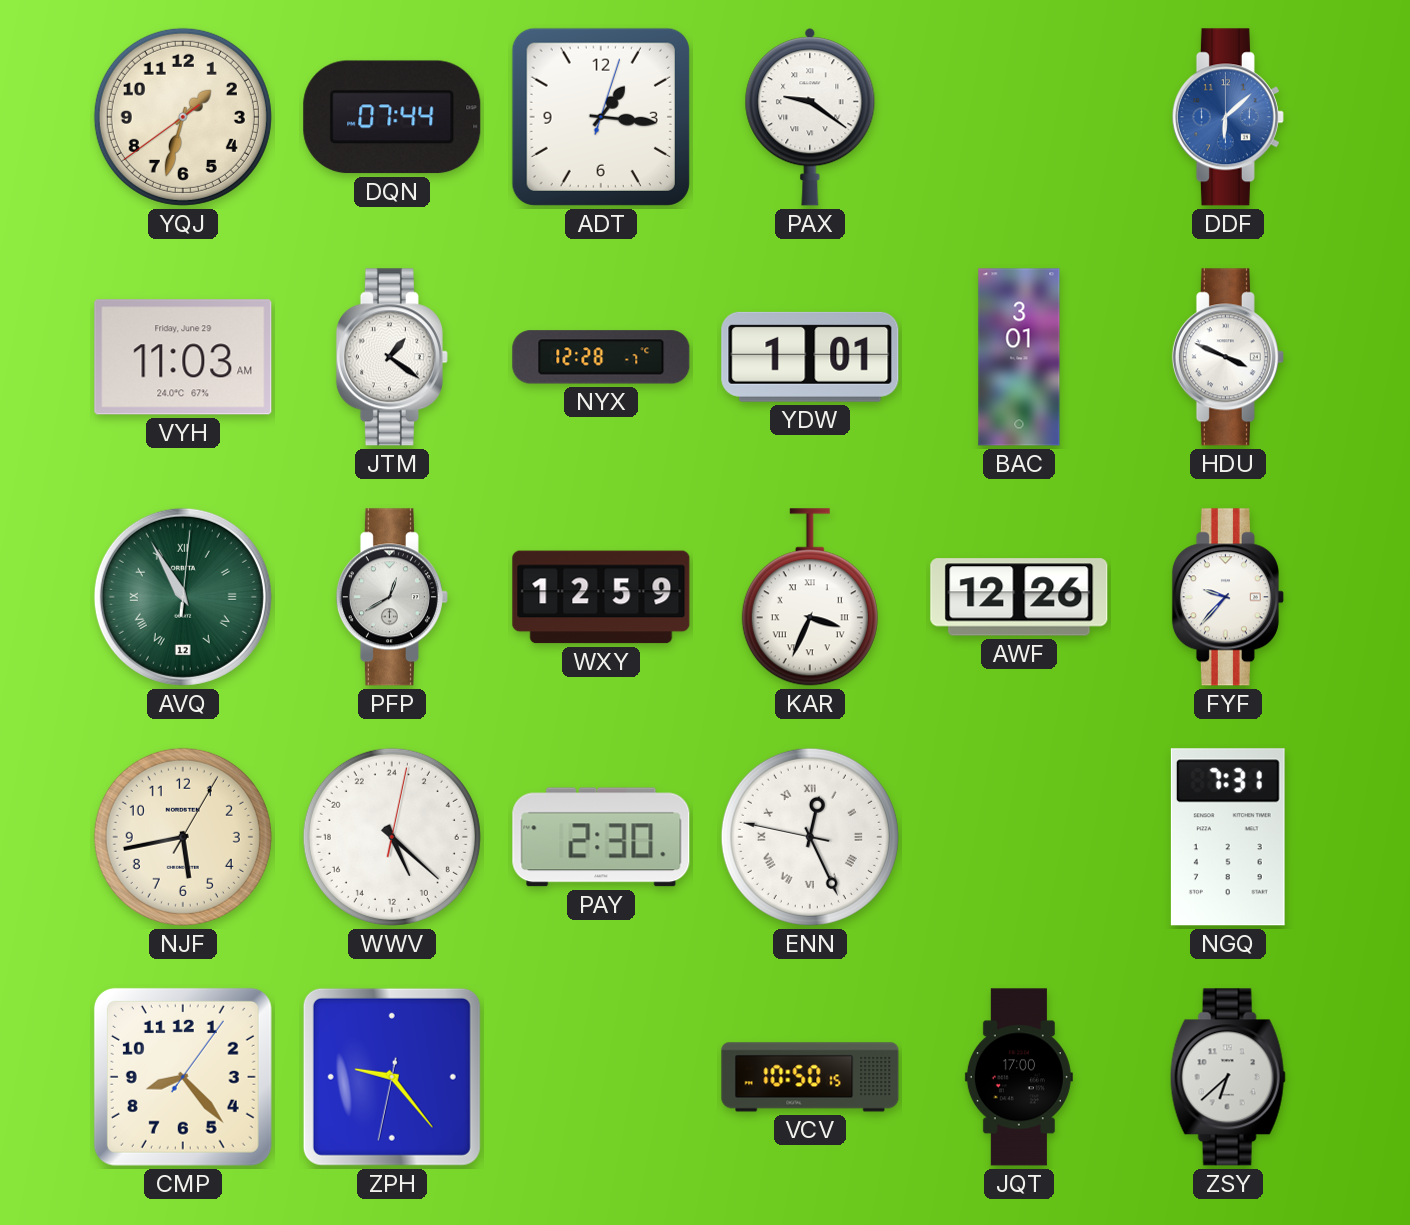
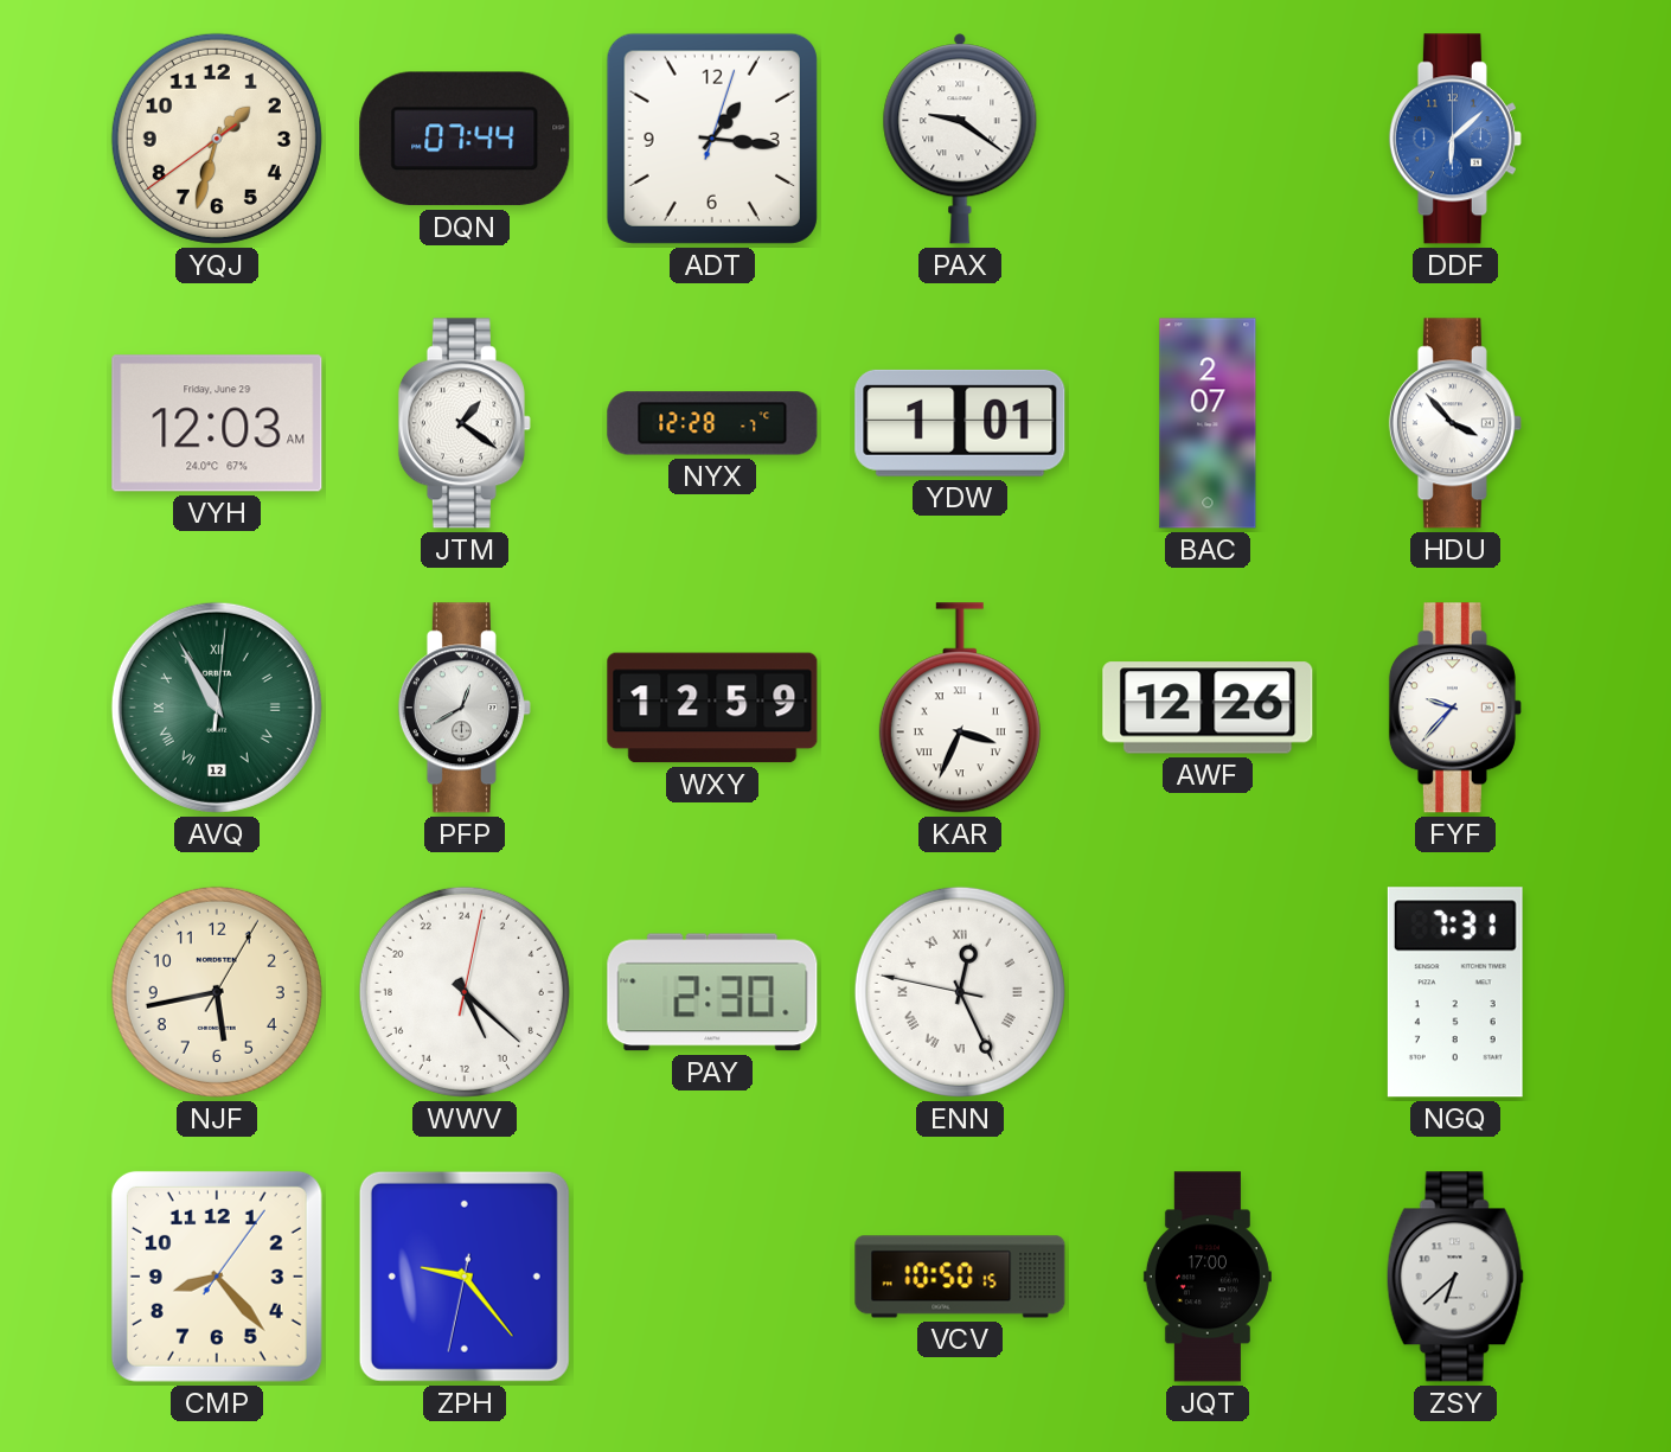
VYH: 11:03 -> 12:03 (217, 423)
BAC: 3:01 -> 2:07 (1208, 423)
HDU: 3:49 -> 3:53 (1455, 423)
